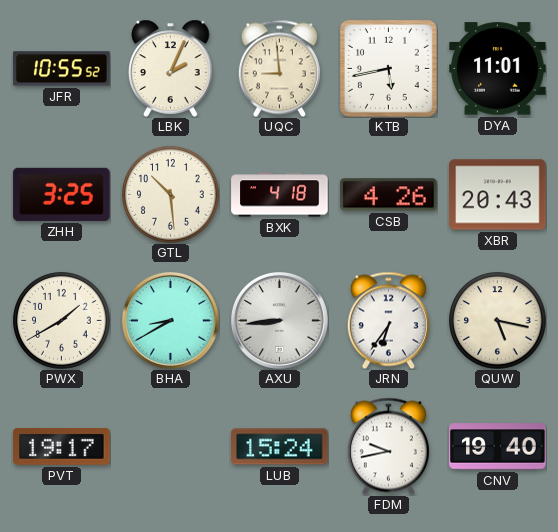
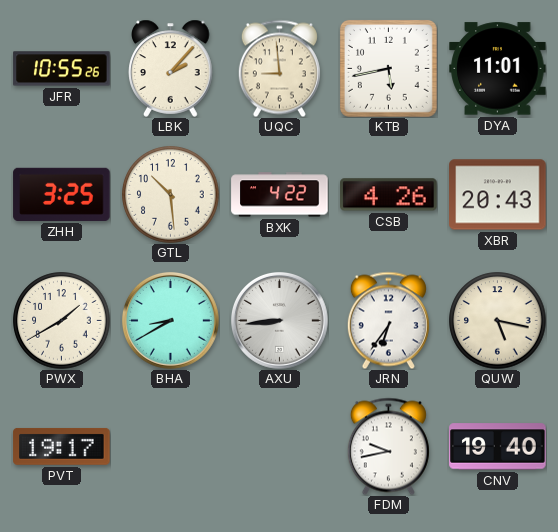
JFR: 10:55:52 -> 10:55:26 (62, 69)
LBK: 2:04 -> 2:07 (171, 68)
BXK: 4:18 -> 4:22 (280, 195)
LUB: 15:24 -> none (280, 447)
